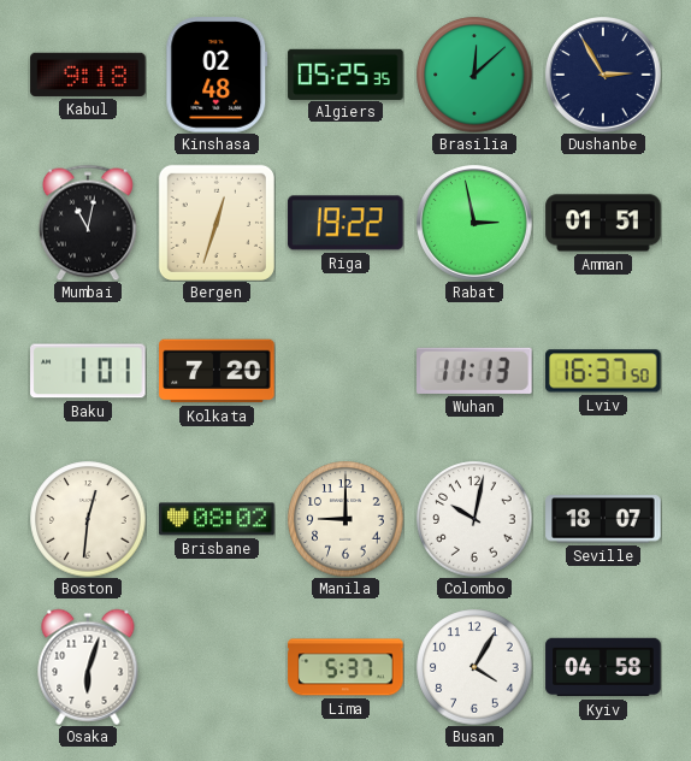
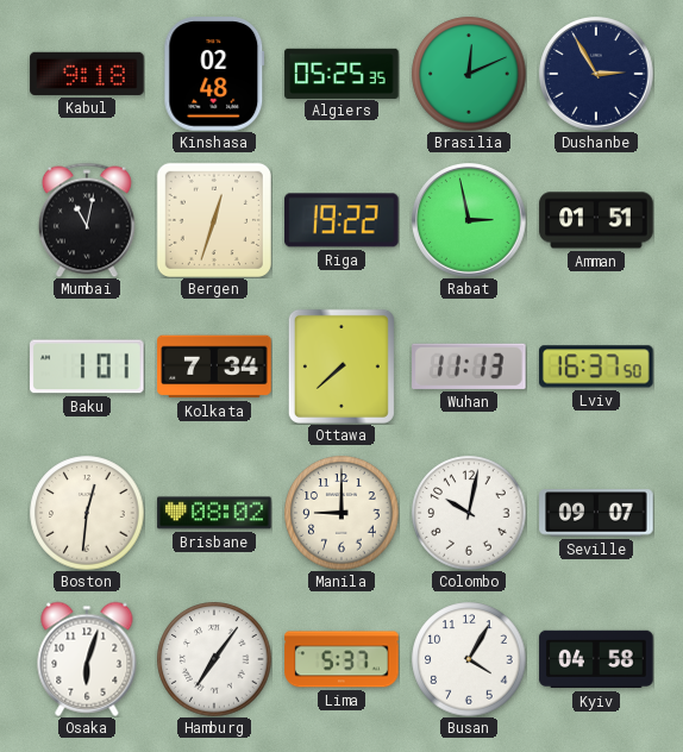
Brasilia: 12:08 -> 12:11 (469, 74)
Kolkata: 7:20 -> 7:34 (214, 366)
Ottawa: none -> 7:38 (342, 366)
Seville: 18:07 -> 09:07 (596, 513)
Hamburg: none -> 7:06 (214, 659)
